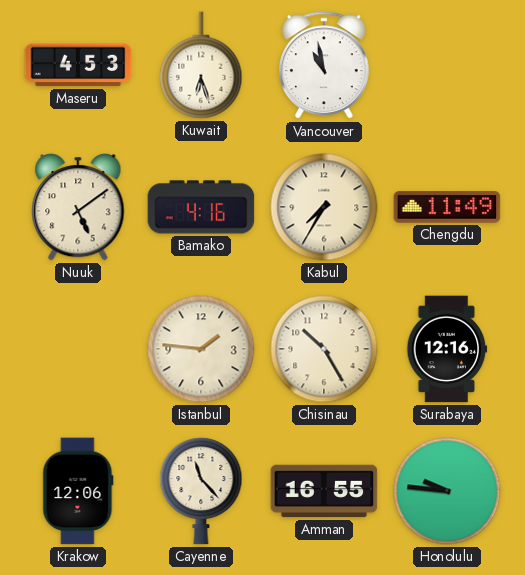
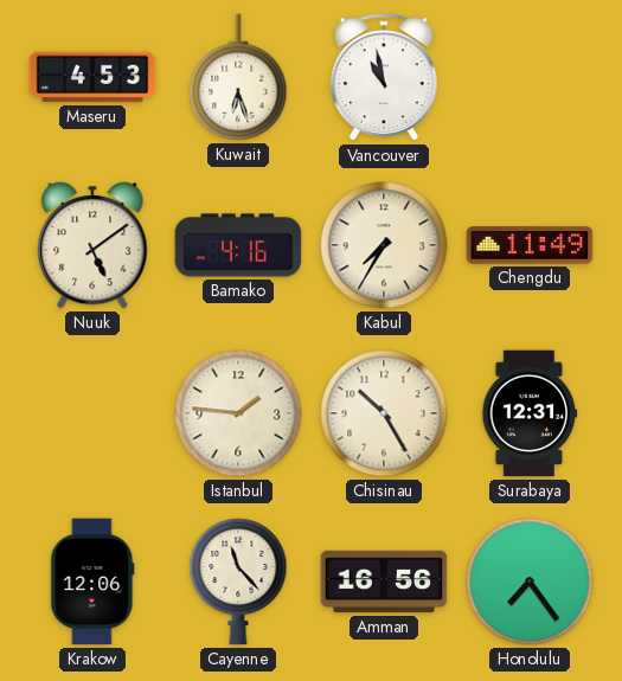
Surabaya: 12:16 -> 12:31 (530, 413)
Amman: 16:55 -> 16:56 (384, 582)
Honolulu: 9:46 -> 7:24 (530, 582)
